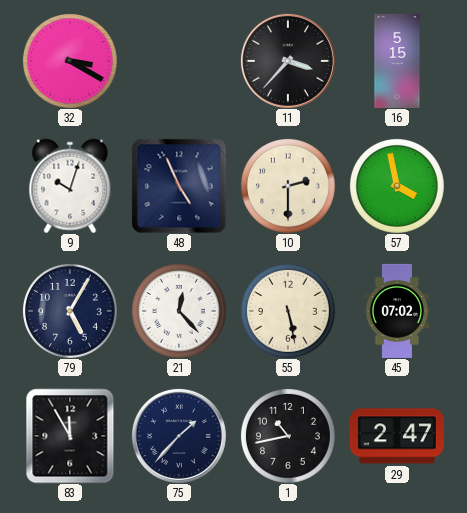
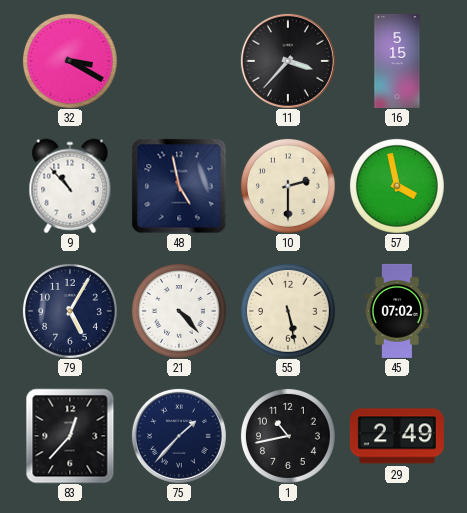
9: 10:03 -> 10:53 (70, 186)
48: 4:56 -> 4:58 (179, 186)
21: 12:23 -> 4:23 (179, 311)
83: 11:55 -> 12:37 (70, 436)
29: 2:47 -> 2:49 (397, 436)
